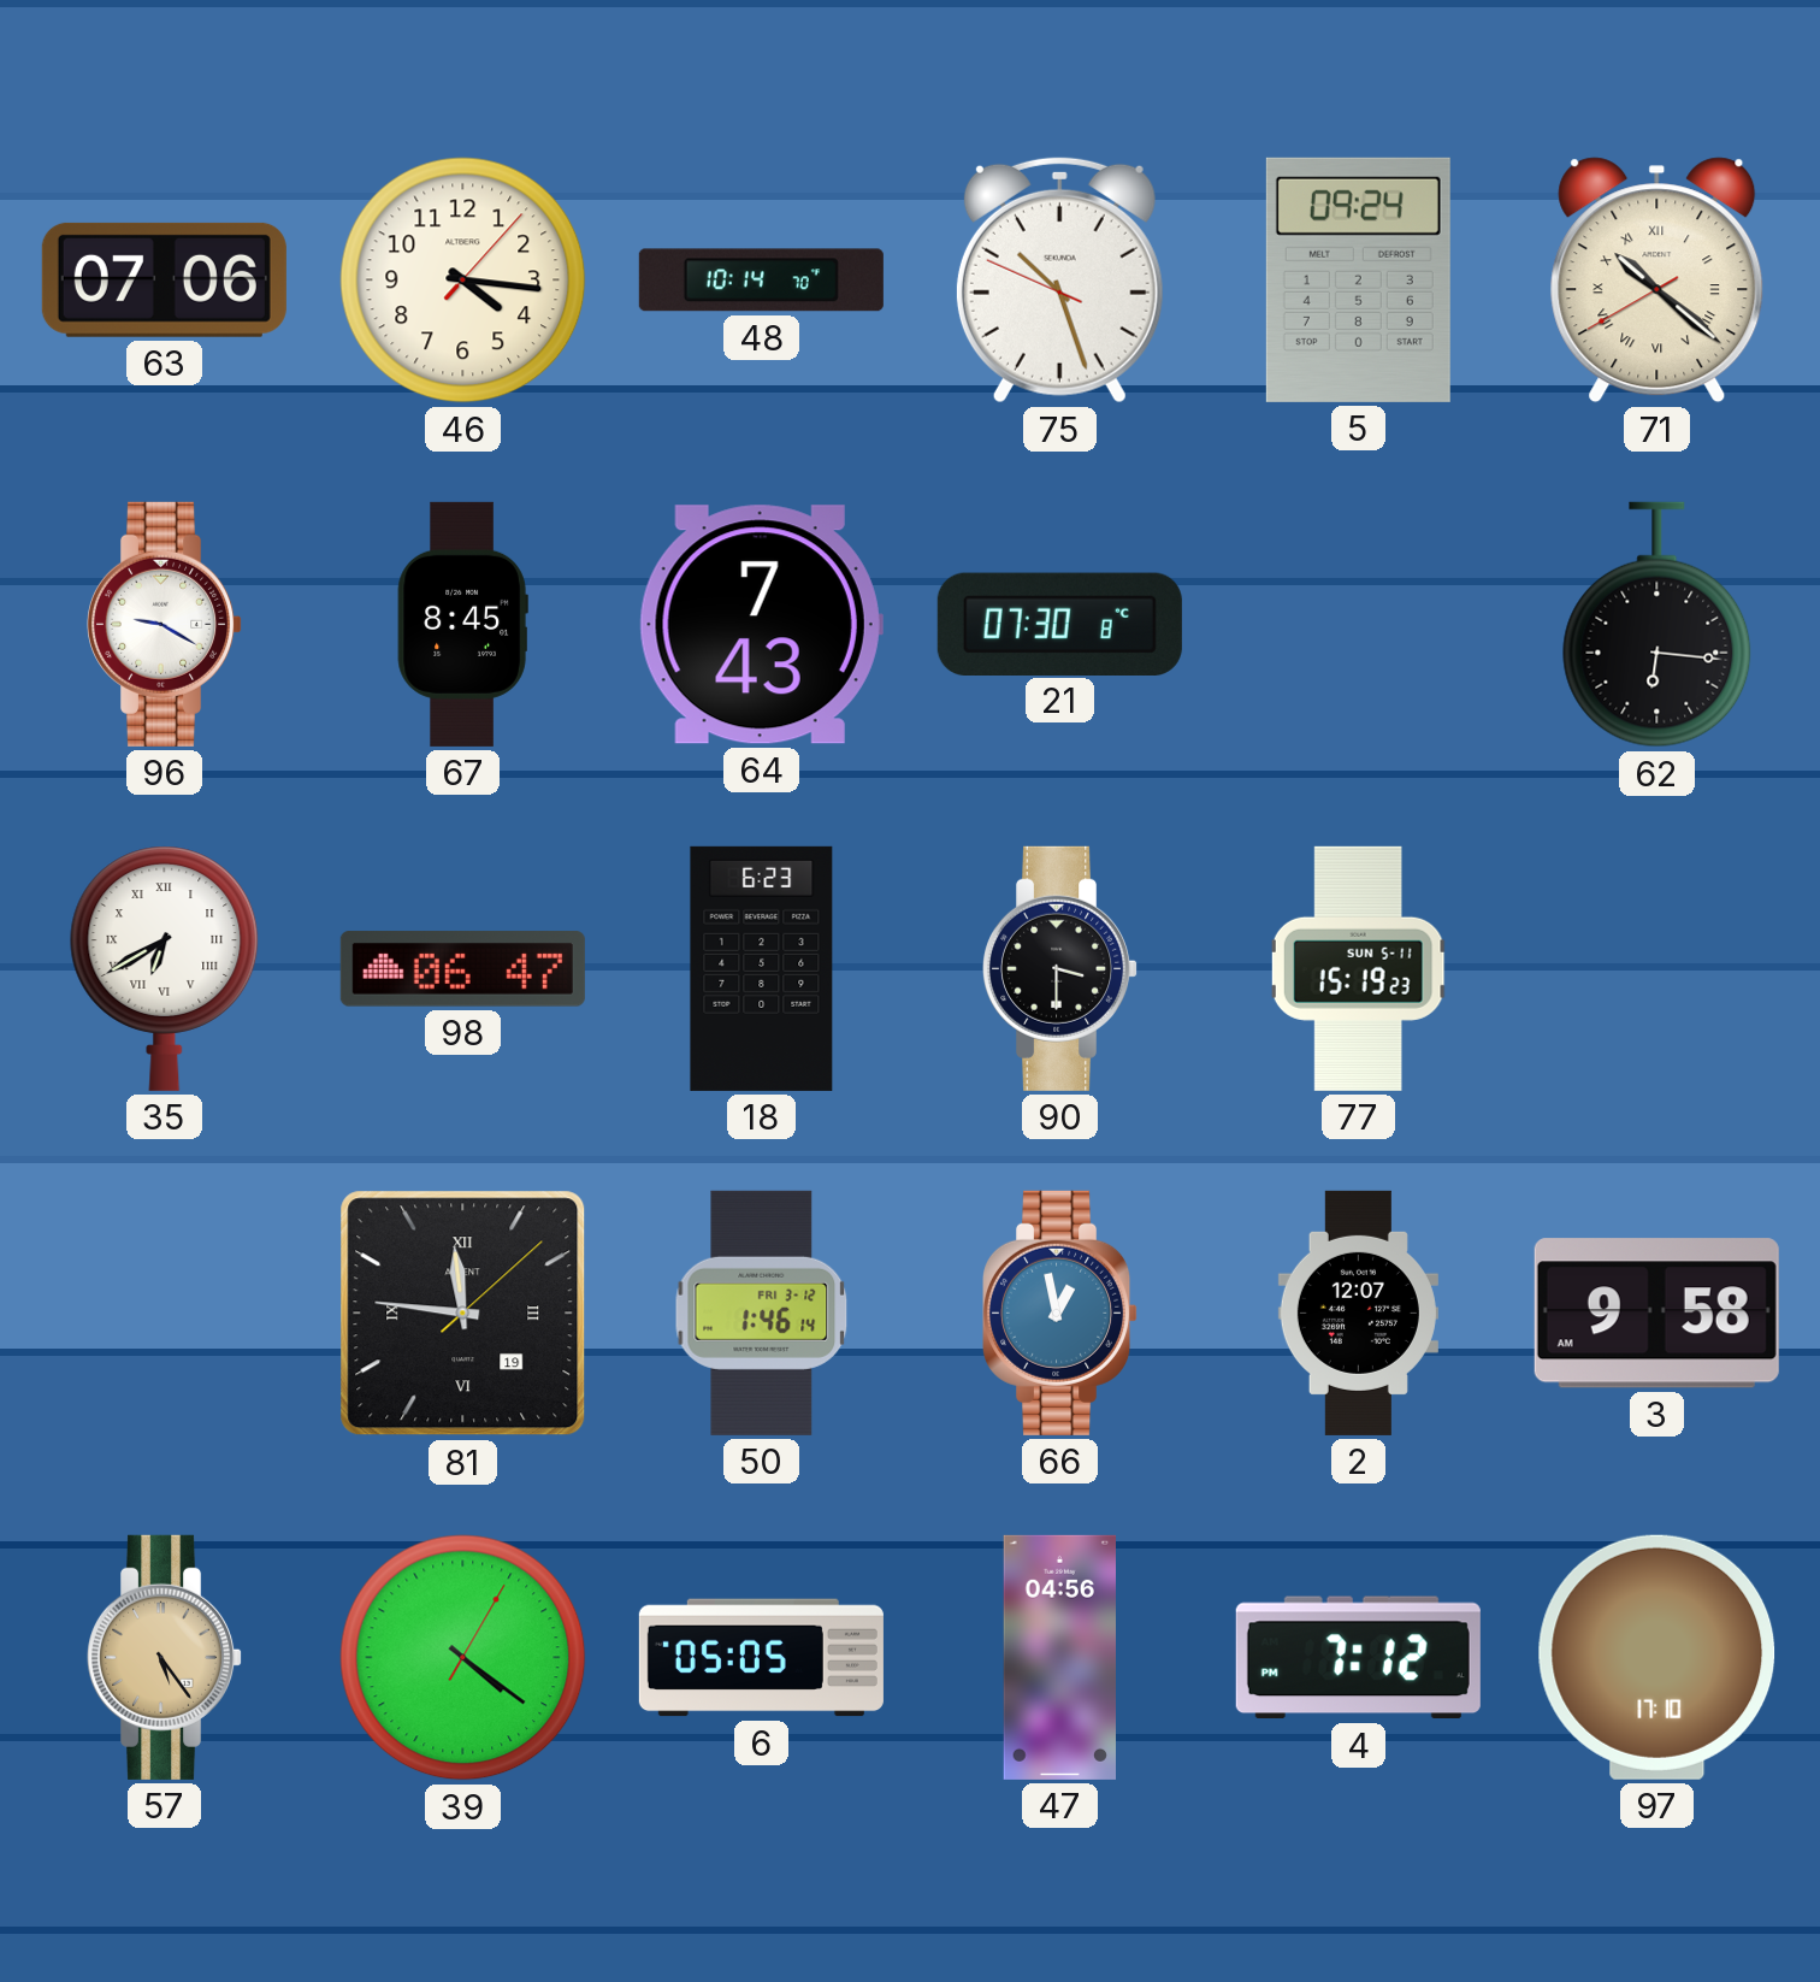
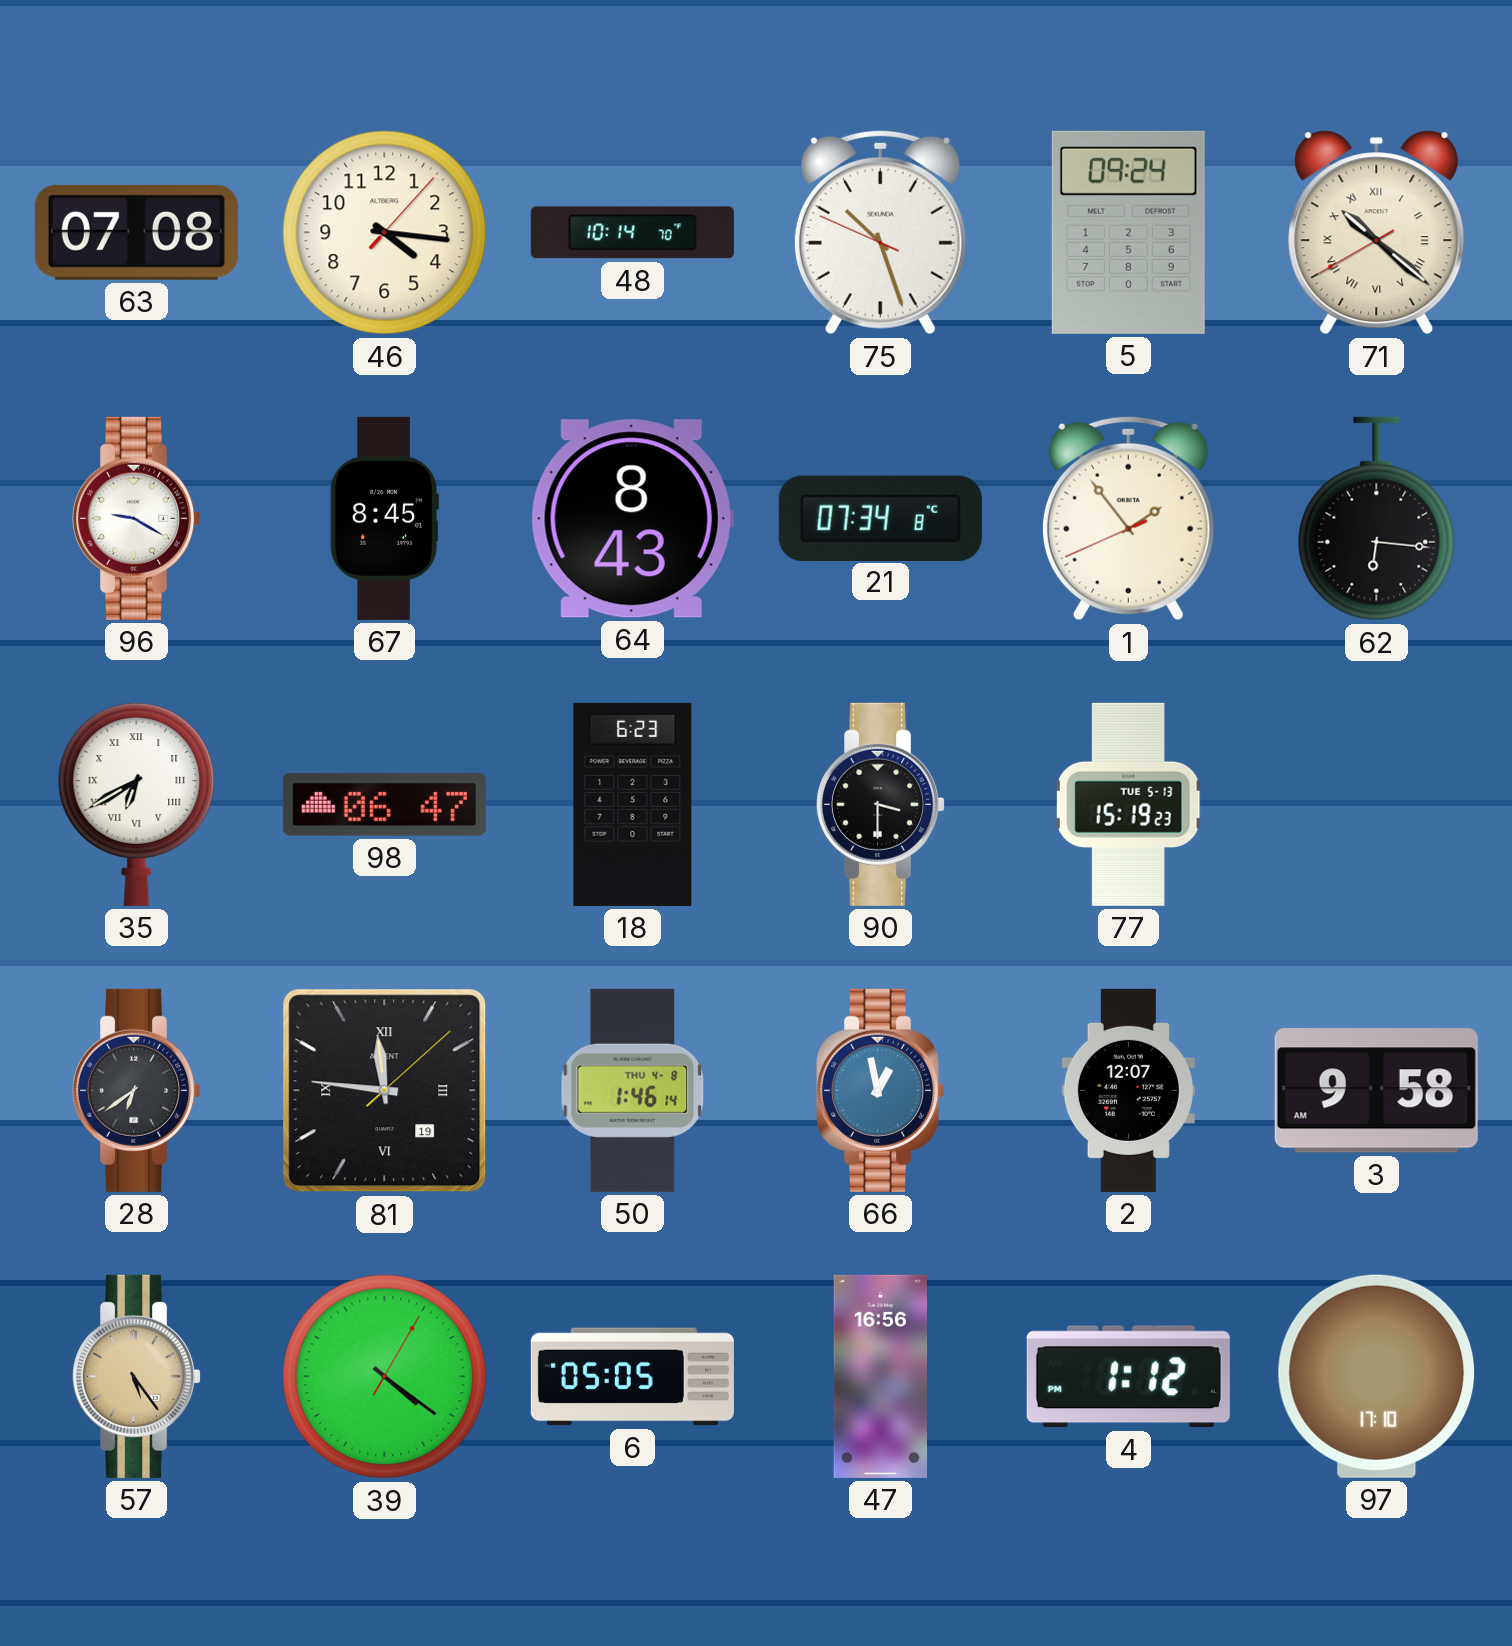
63: 07:06 -> 07:08 (136, 232)
64: 7:43 -> 8:43 (632, 519)
21: 07:30 -> 07:34 (880, 518)
1: none -> 1:53 (1128, 518)
77 date: SUN 5-11 -> TUE 5-13 (1128, 804)
28: none -> 6:39 (138, 1090)
50 date: FRI 3-12 -> THU 4-8 (633, 1090)
47: 04:56 -> 16:56 (880, 1376)
4: 7:12 -> 1:12 (1128, 1377)
